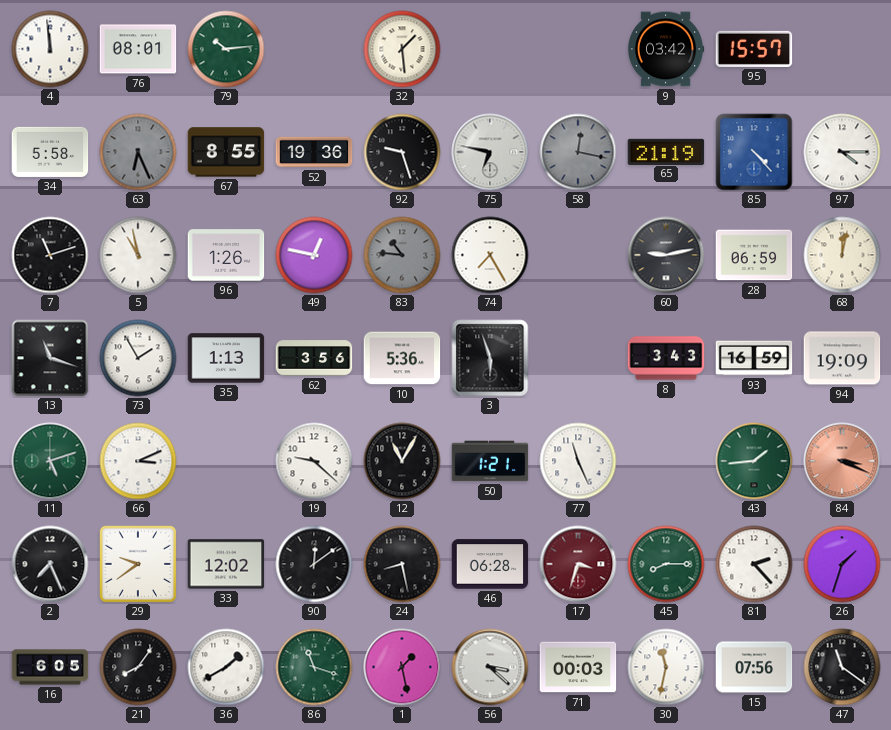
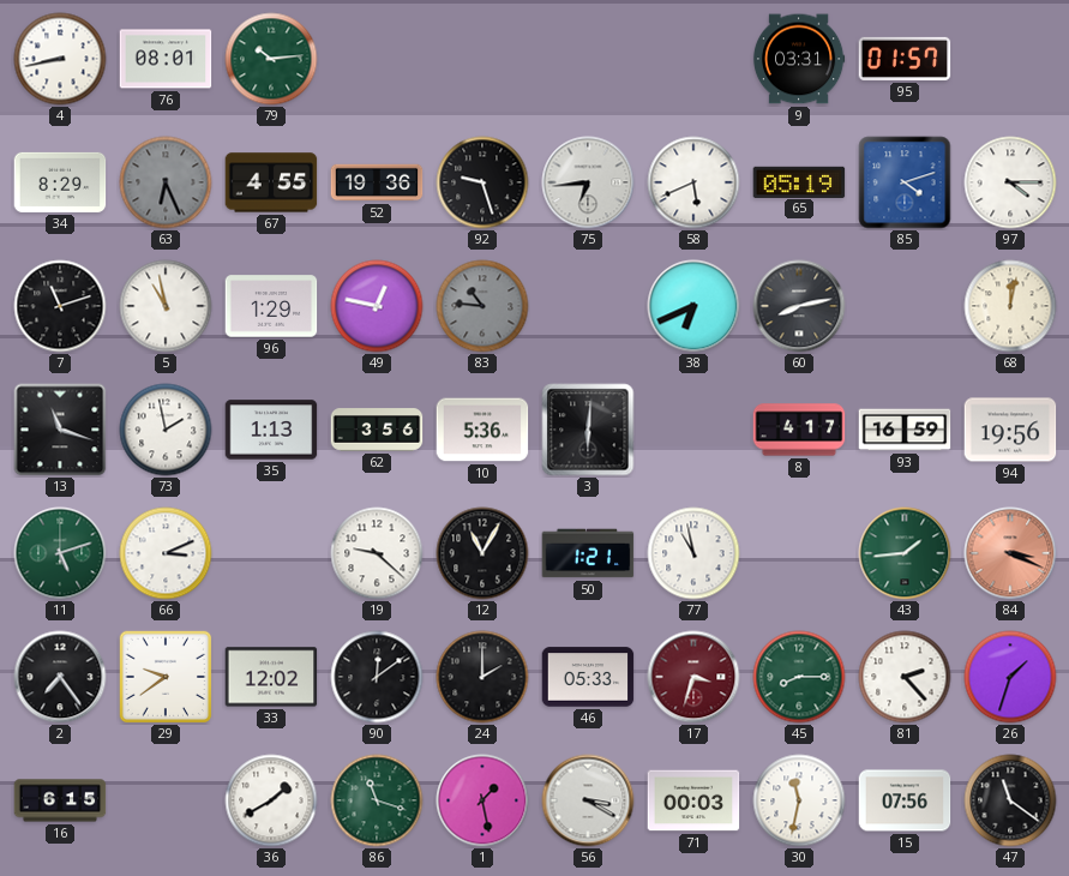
4: 11:59 -> 8:43 (60, 59)
32: 1:29 -> none (402, 49)
9: 03:42 -> 03:31 (799, 59)
95: 15:57 -> 01:57 (905, 59)
34: 5:58 -> 8:29 (60, 182)
67: 8:55 -> 4:55 (271, 182)
75: 6:47 -> 6:44 (588, 182)
58: 12:17 -> 5:41 (693, 182)
58 dial: grey -> white (693, 182)
65: 21:19 -> 05:19 (799, 181)
85: 4:23 -> 4:12 (905, 182)
96: 1:26 -> 1:29 (271, 306)
74: 7:25 -> none (490, 255)
38: none -> 6:41 (693, 306)
60: 9:13 -> 8:13 (799, 306)
28: 06:59 -> none (754, 255)
73: 1:55 -> 1:58 (166, 430)
3: 5:57 -> 6:01 (588, 430)
8: 3:43 -> 4:17 (799, 430)
94: 19:09 -> 19:56 (1010, 430)
77: 11:26 -> 10:58 (693, 553)
2: 7:26 -> 7:24 (60, 677)
24: 8:28 -> 2:00 (482, 677)
46: 06:28 -> 05:33 (588, 677)
16: 6:05 -> 6:15 (60, 800)
21: 8:06 -> none (138, 667)
56: 3:22 -> 3:20 (588, 800)
